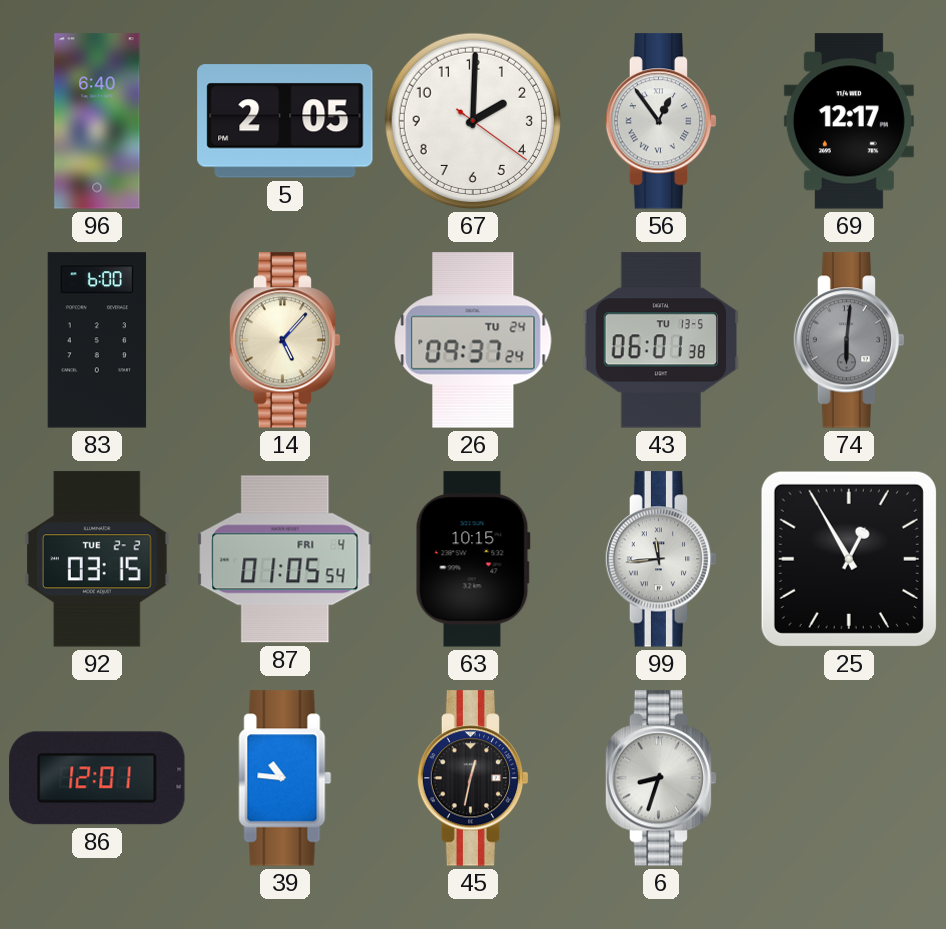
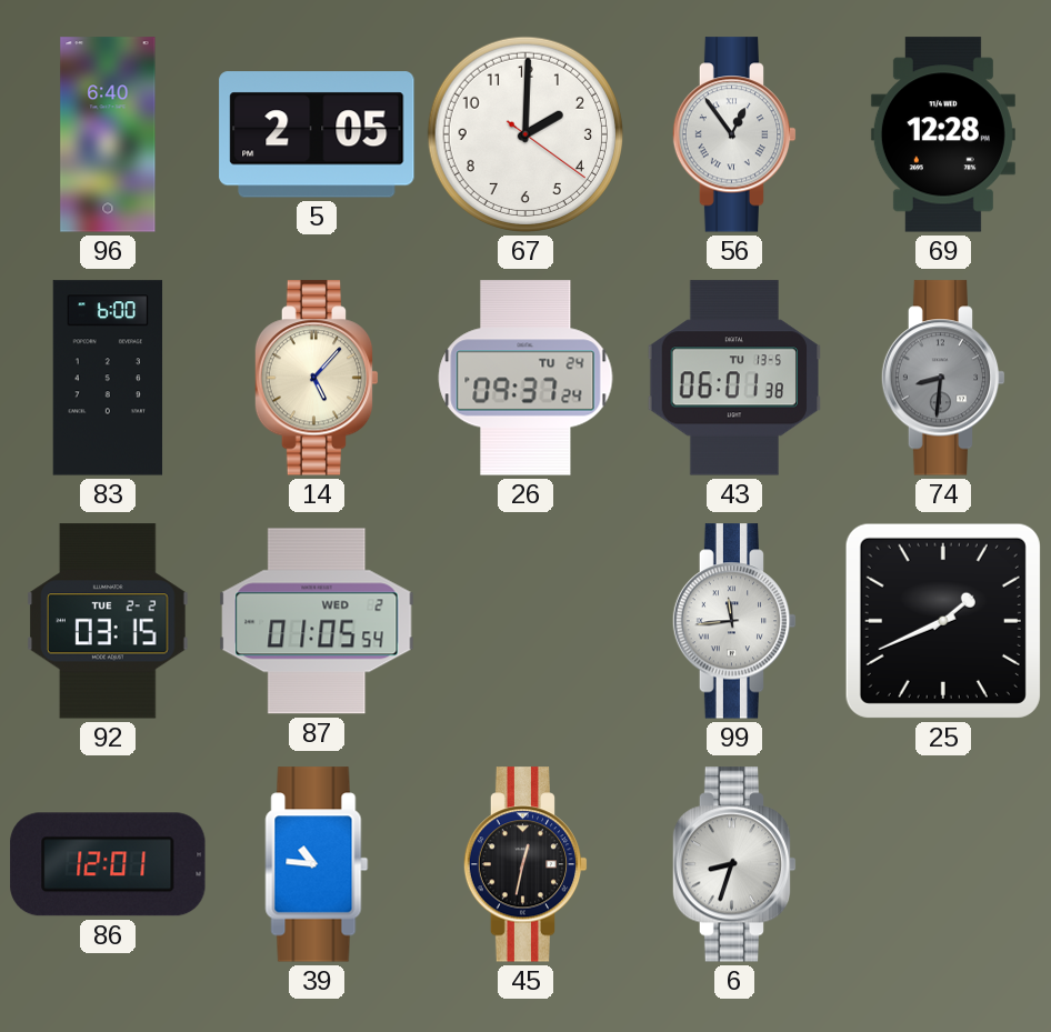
69: 12:17 -> 12:28 (943, 134)
74: 6:01 -> 8:31 (943, 378)
87 date: FRI 4 -> WED 2 (317, 621)
63: 10:15 -> none (473, 559)
25: 12:55 -> 1:41 (943, 621)
